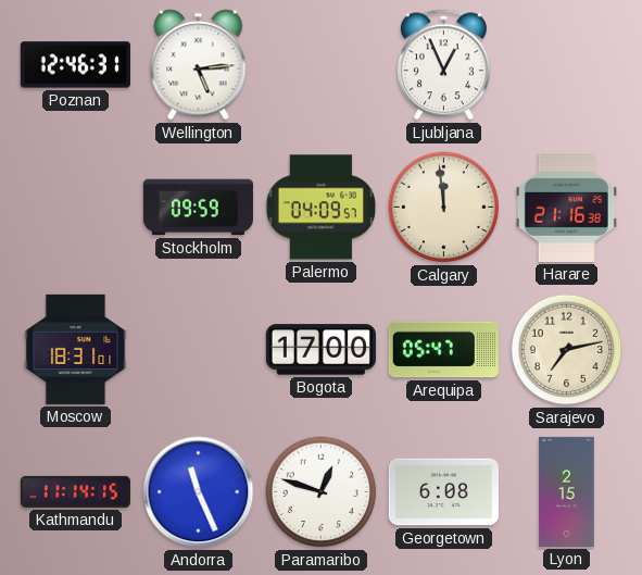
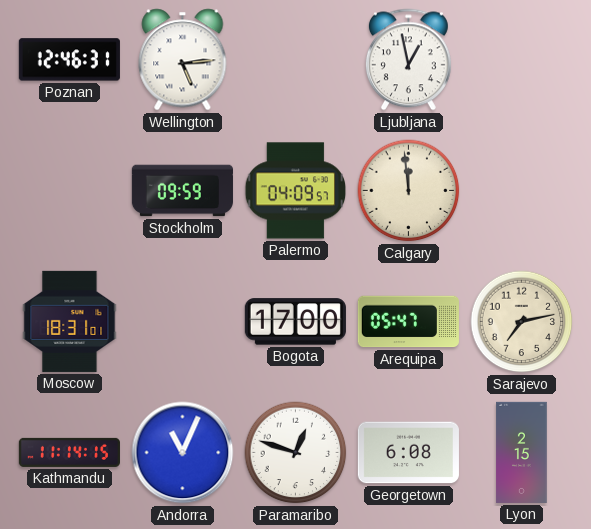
Ljubljana: 12:56 -> 12:58 (408, 60)
Harare: 21:16 -> none (566, 207)
Andorra: 11:26 -> 11:04 (183, 453)
